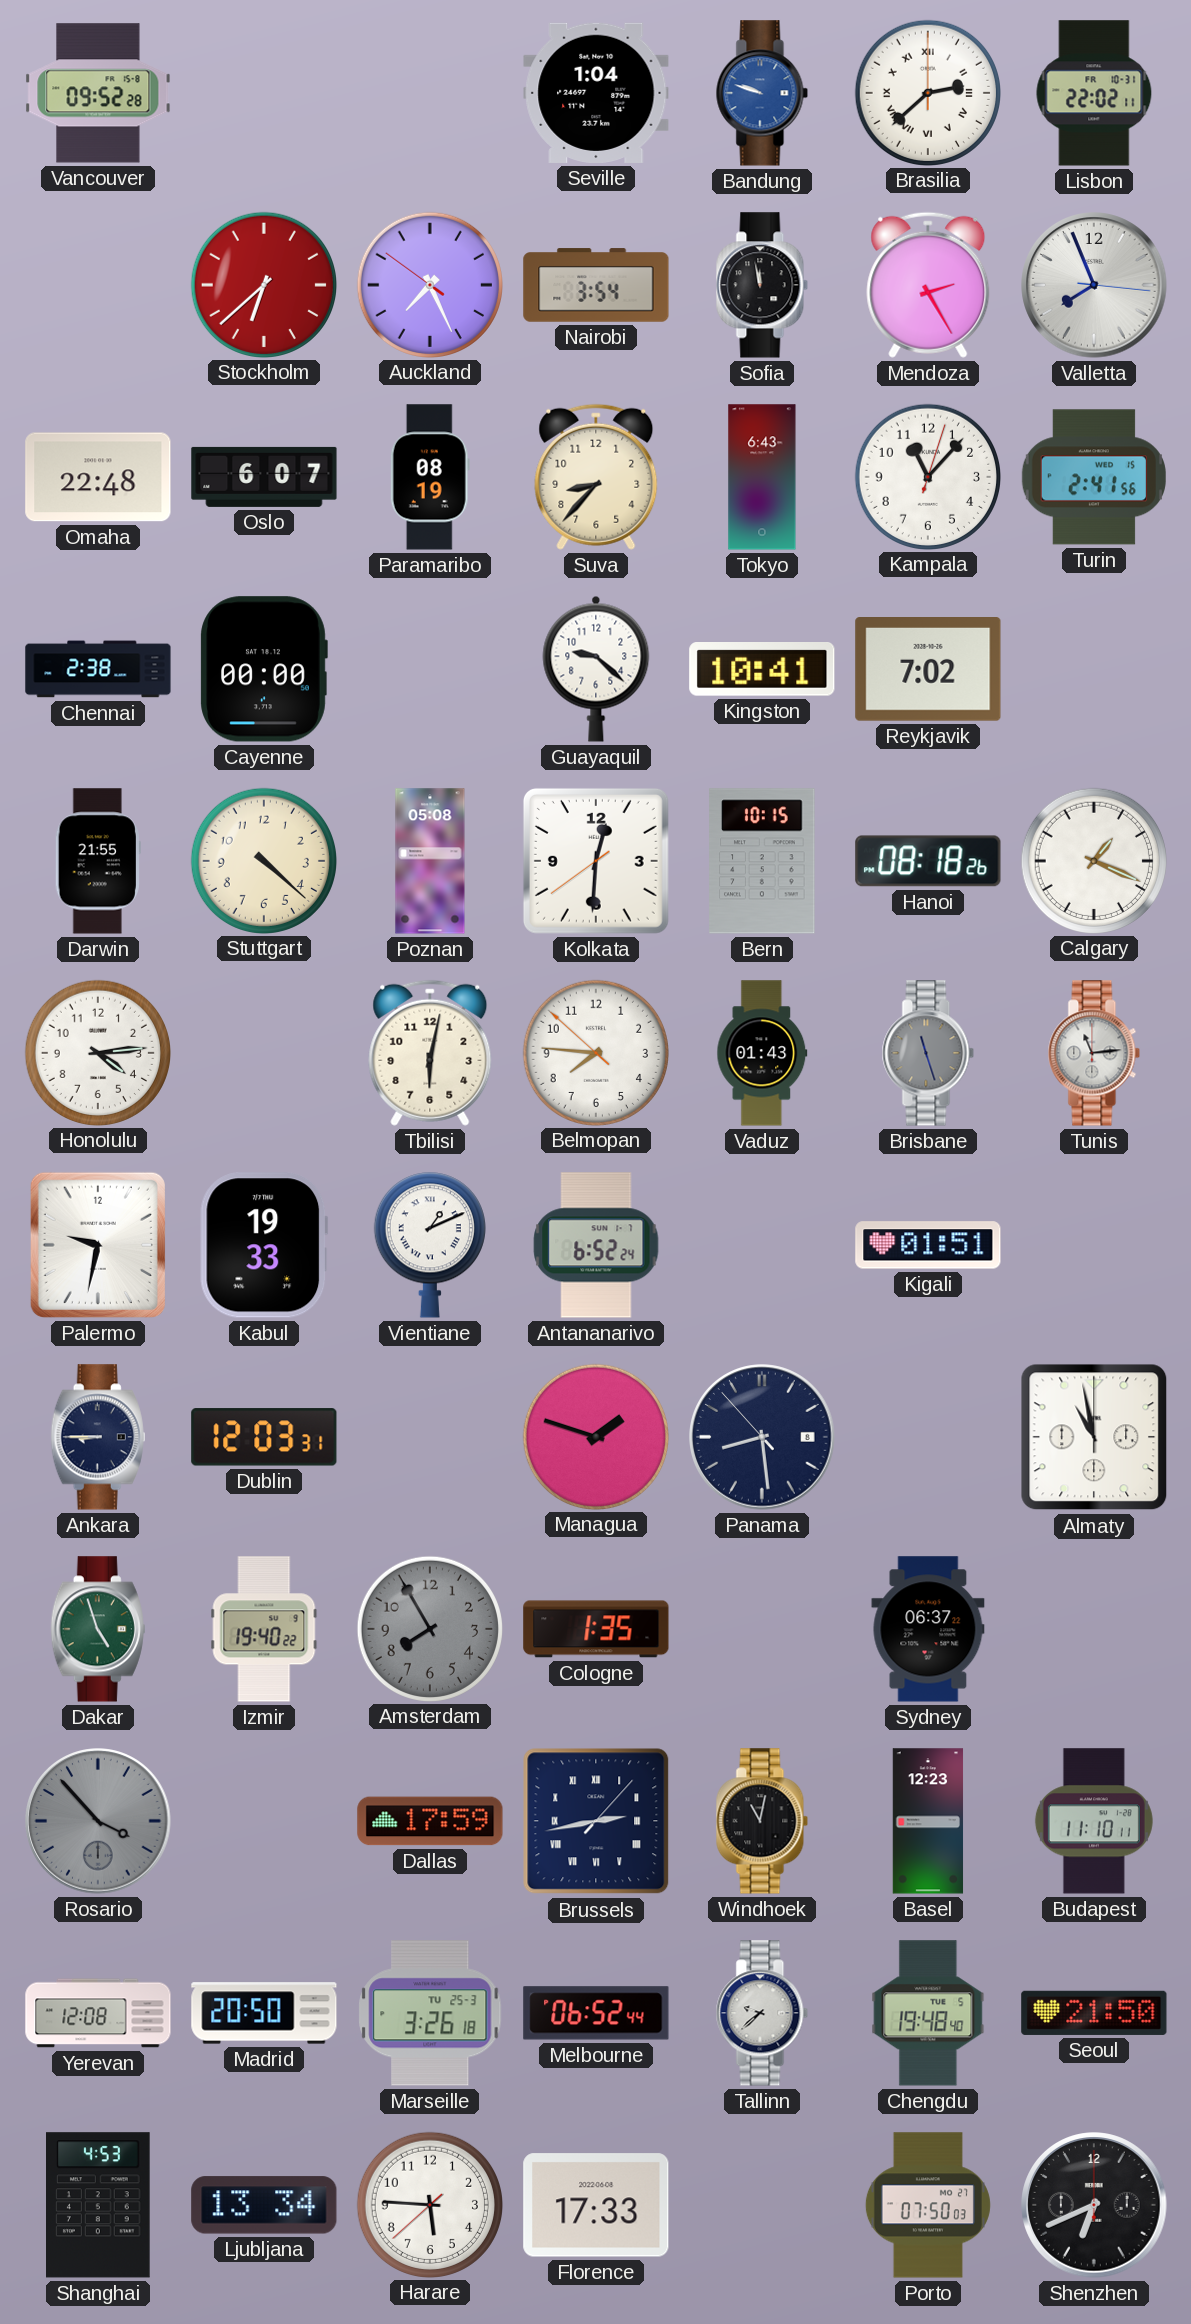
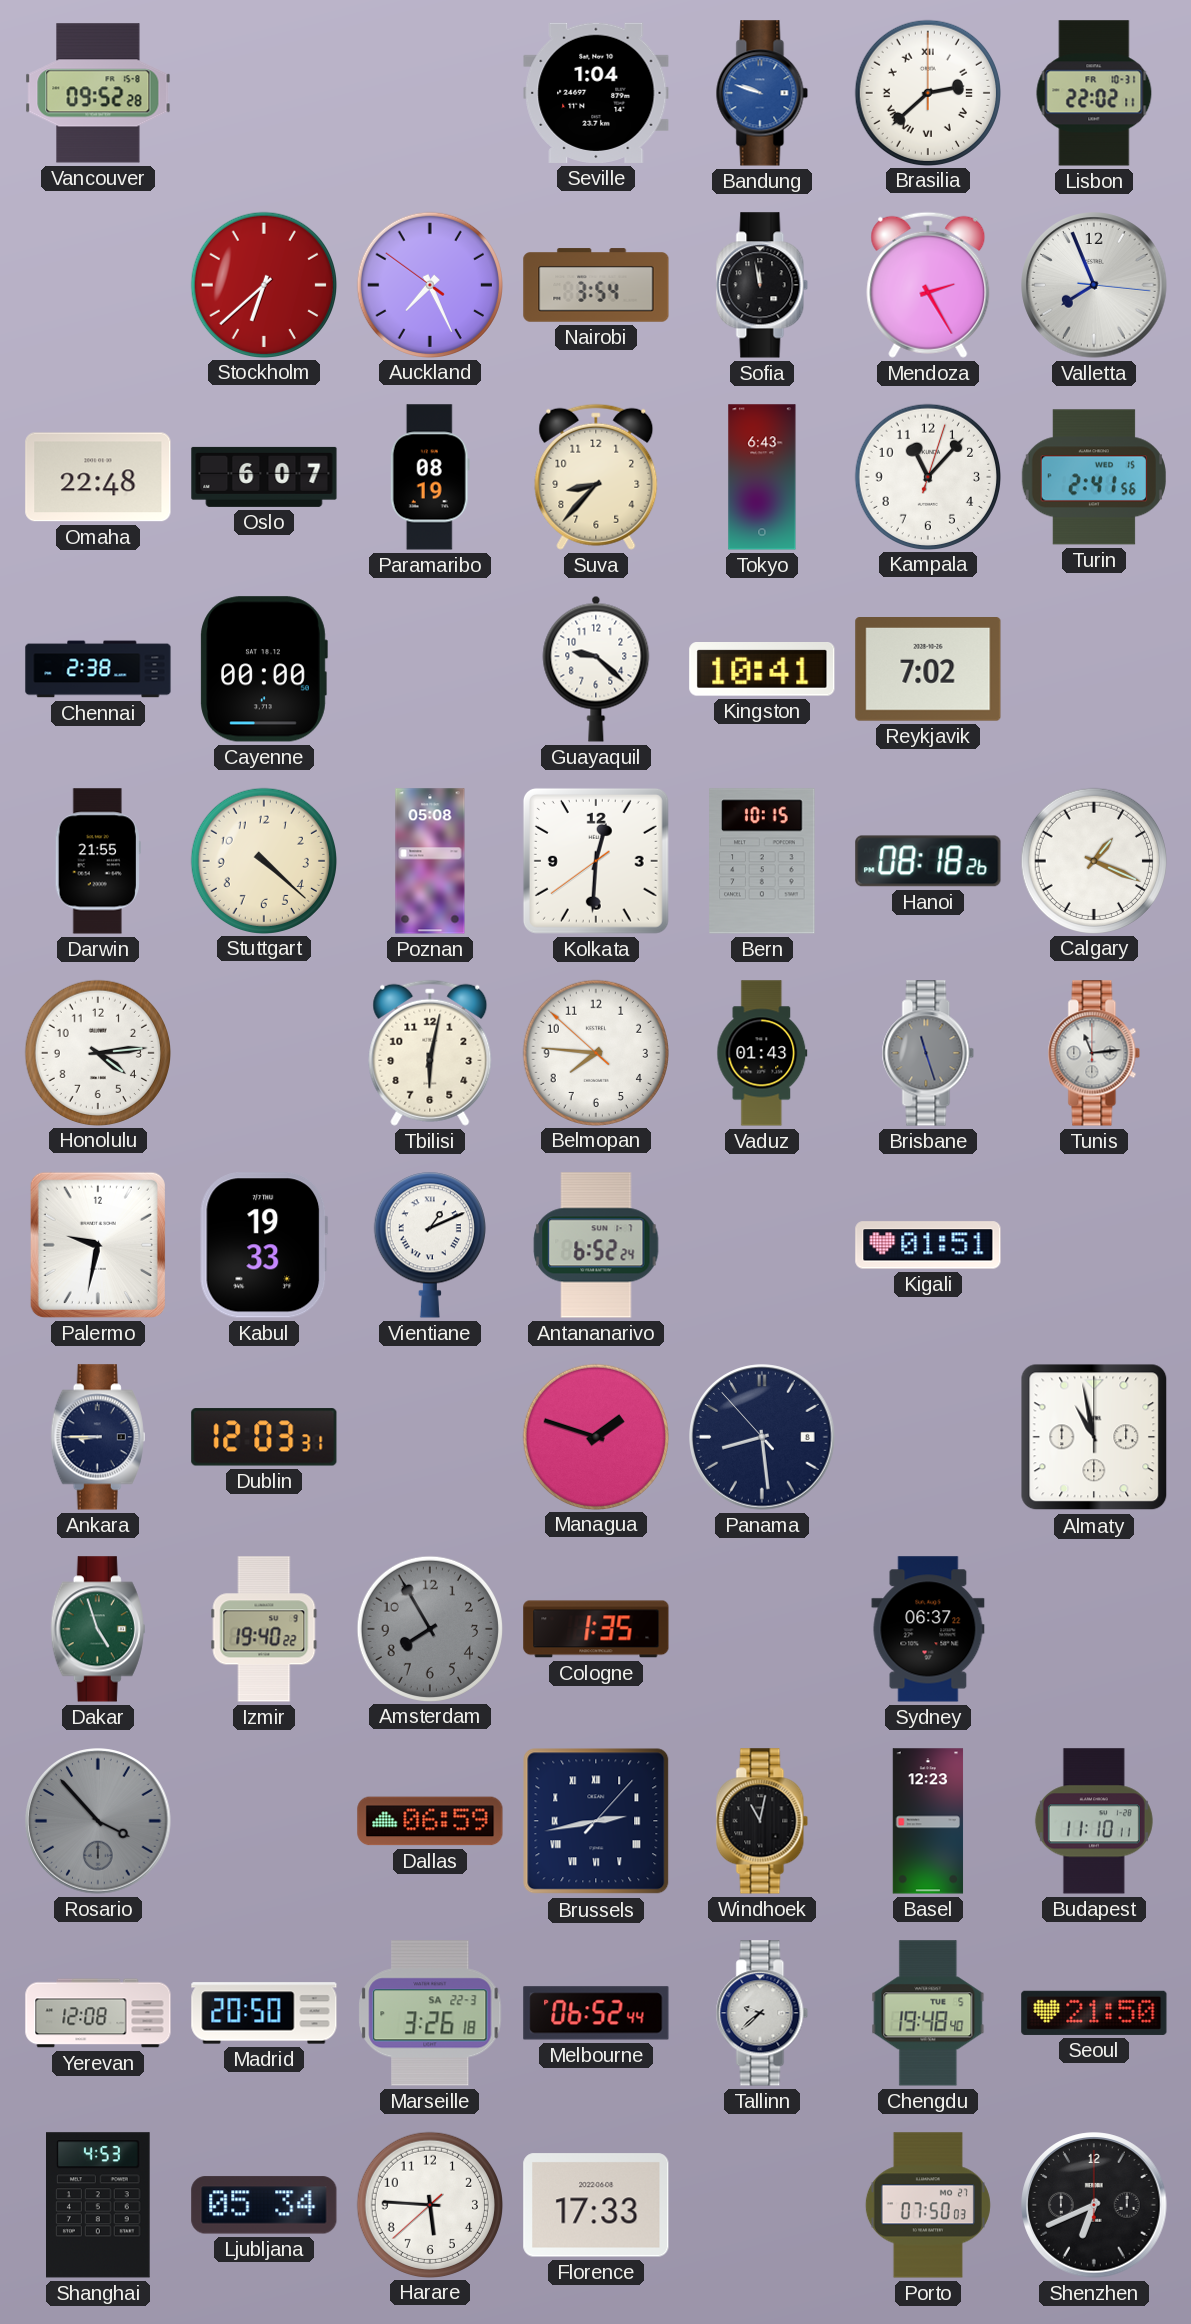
Dallas: 17:59 -> 06:59 (430, 1821)
Marseille date: TU 25-3 -> SA 22-3 (430, 2013)
Ljubljana: 13:34 -> 05:34 (264, 2205)
